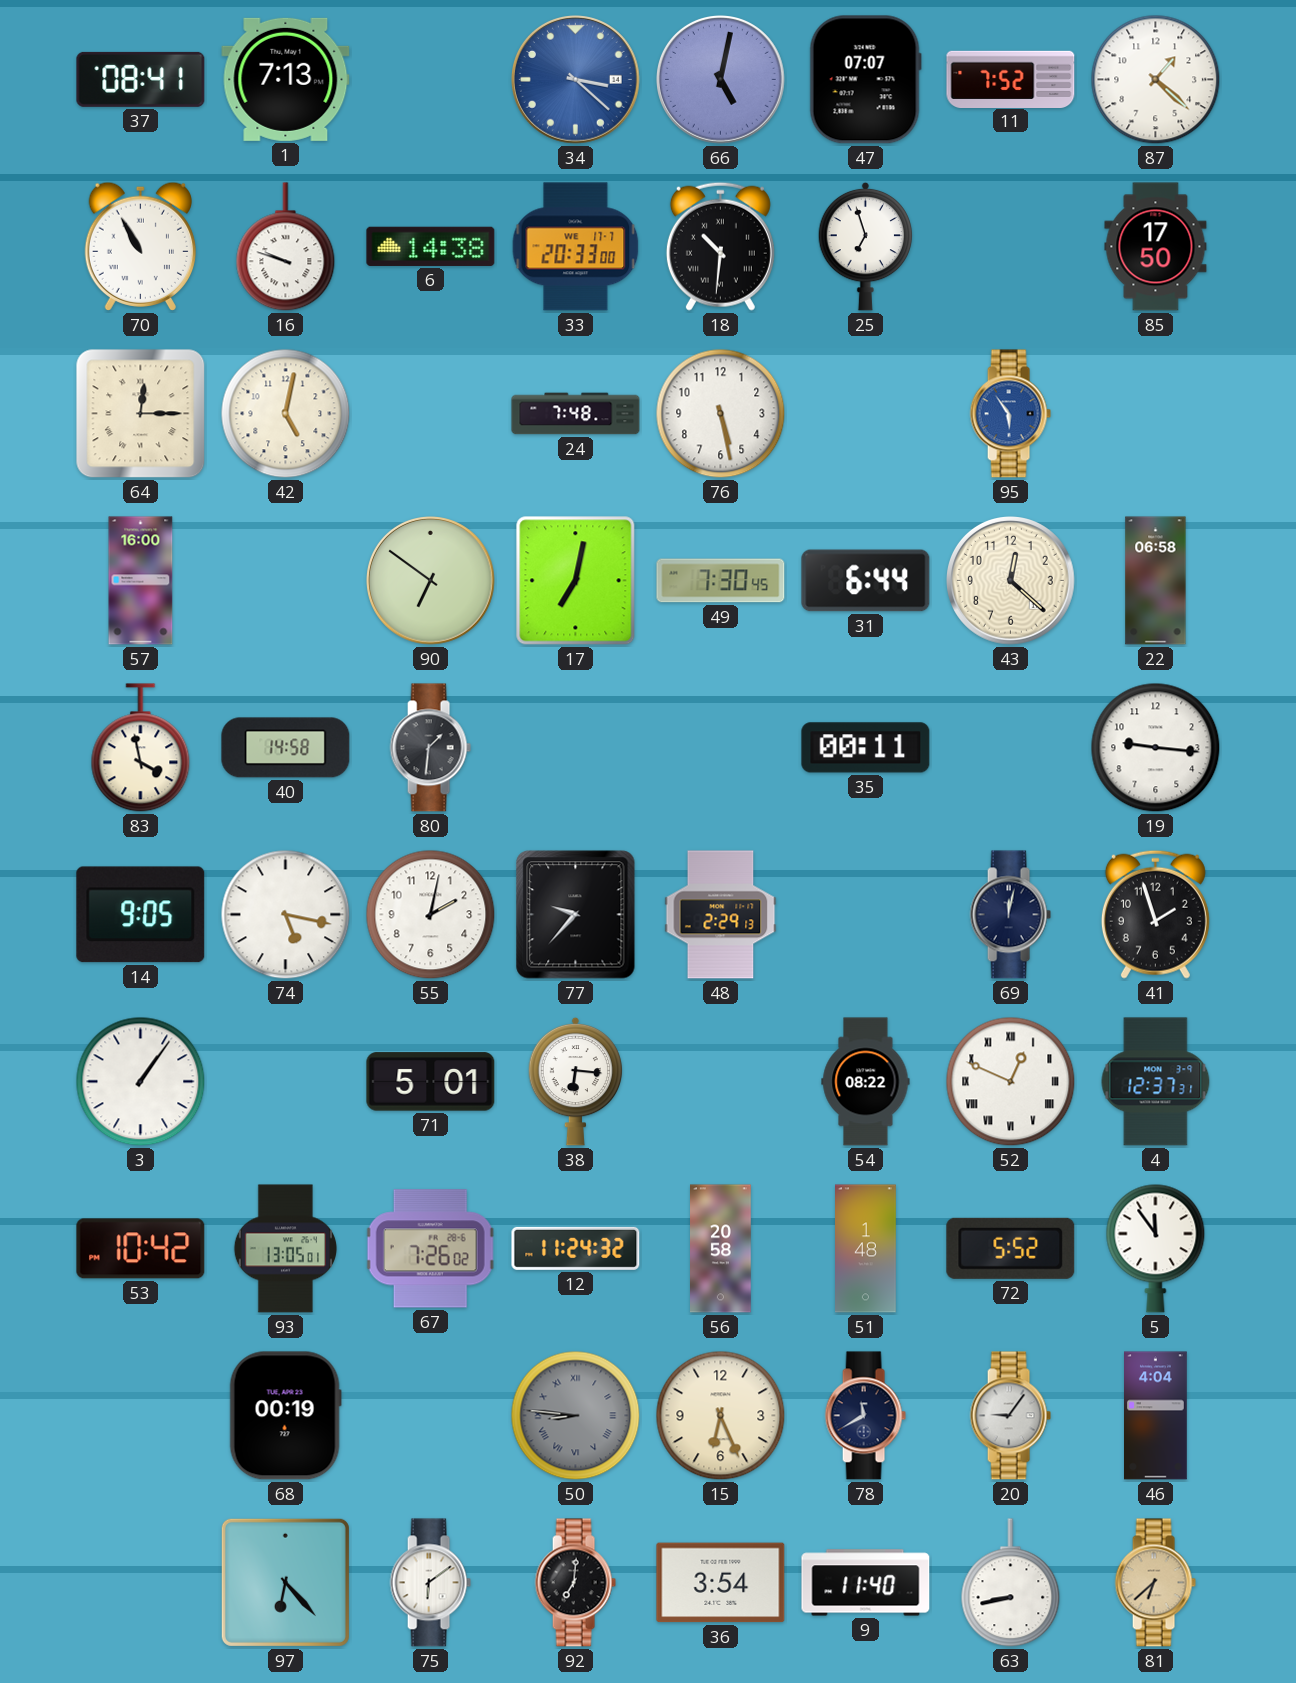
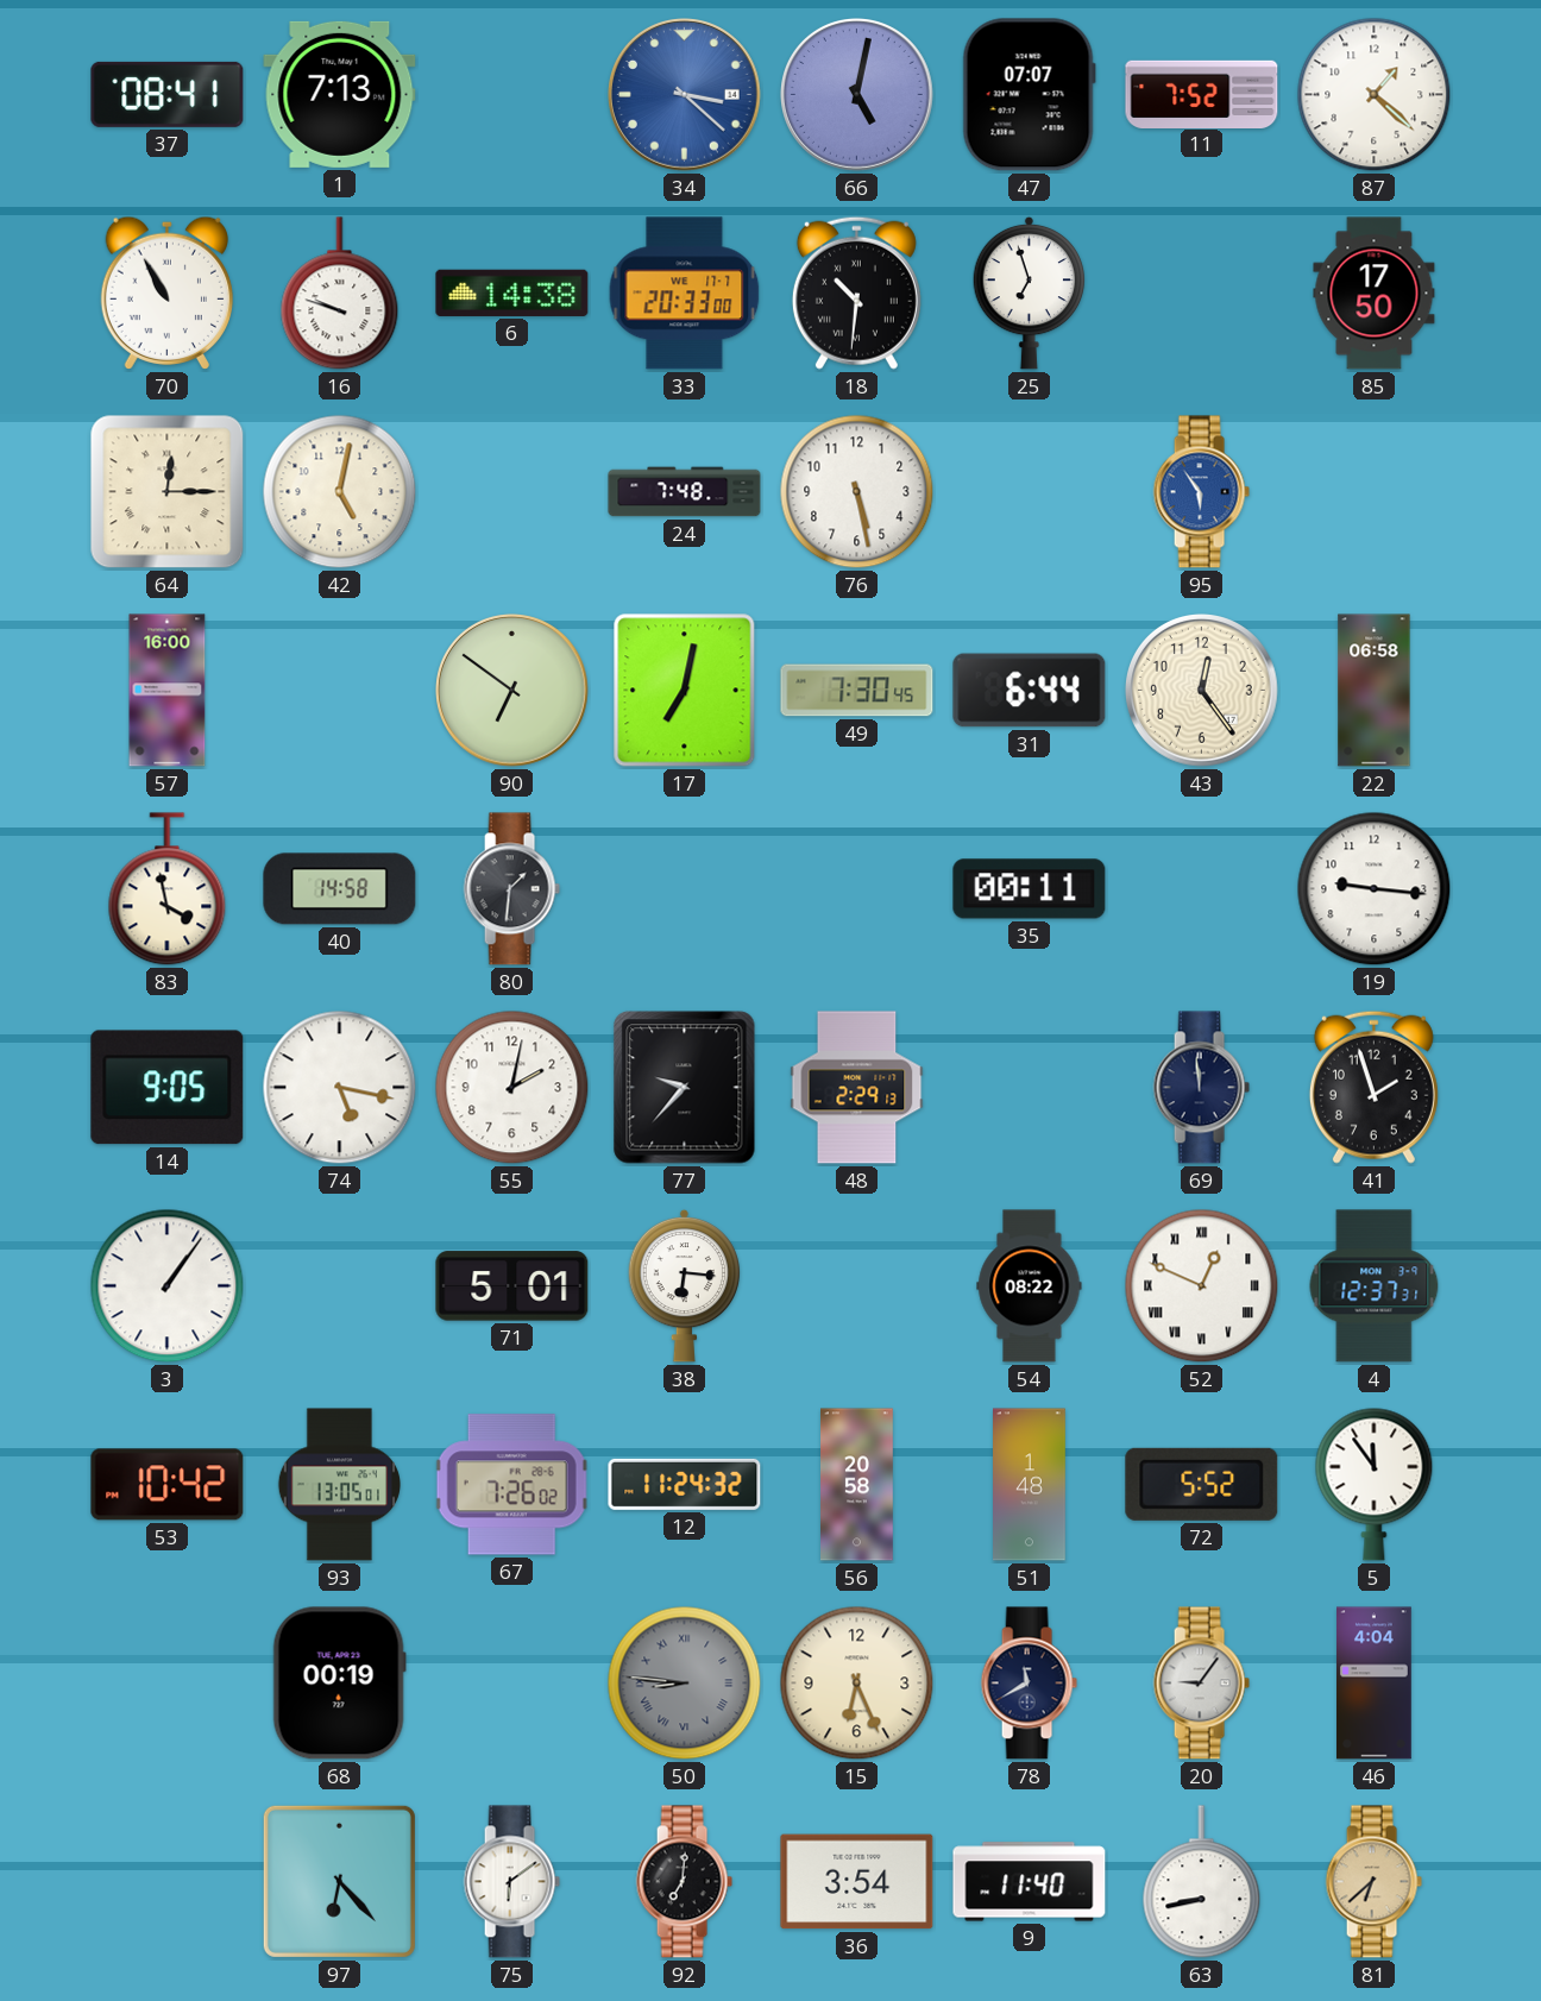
43: 12:22 -> 12:24 (1202, 691)
69: 12:02 -> 11:59 (1201, 1088)
